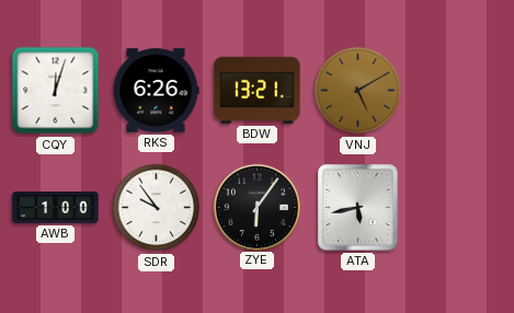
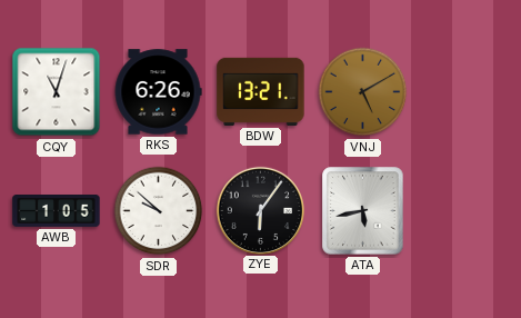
CQY: 12:03 -> 11:03 (57, 92)
AWB: 1:00 -> 1:05 (57, 211)
SDR: 9:54 -> 9:52 (159, 211)
